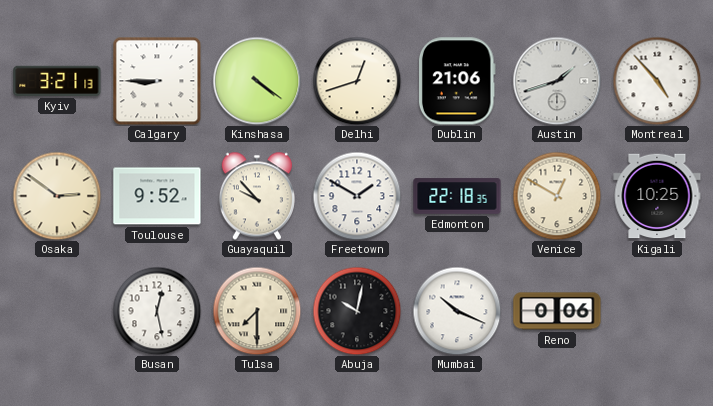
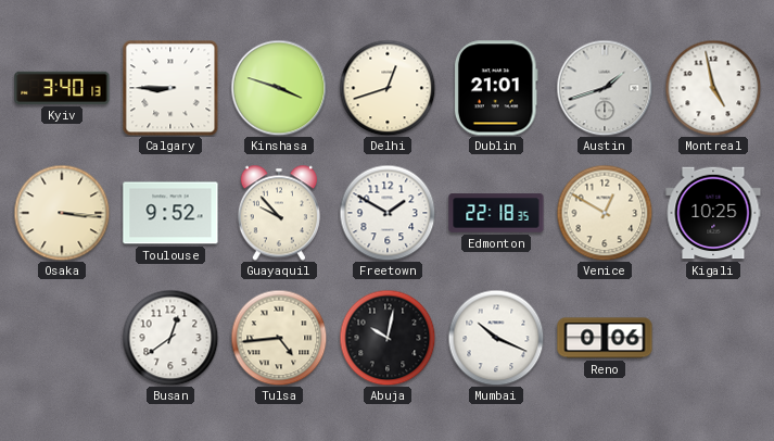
Kyiv: 3:21 -> 3:40 (62, 88)
Kinshasa: 4:21 -> 3:48 (279, 88)
Dublin: 21:06 -> 21:01 (496, 88)
Montreal: 4:53 -> 4:58 (713, 88)
Osaka: 2:51 -> 3:16 (62, 213)
Busan: 12:28 -> 12:39 (170, 338)
Tulsa: 7:30 -> 4:44 (279, 338)
